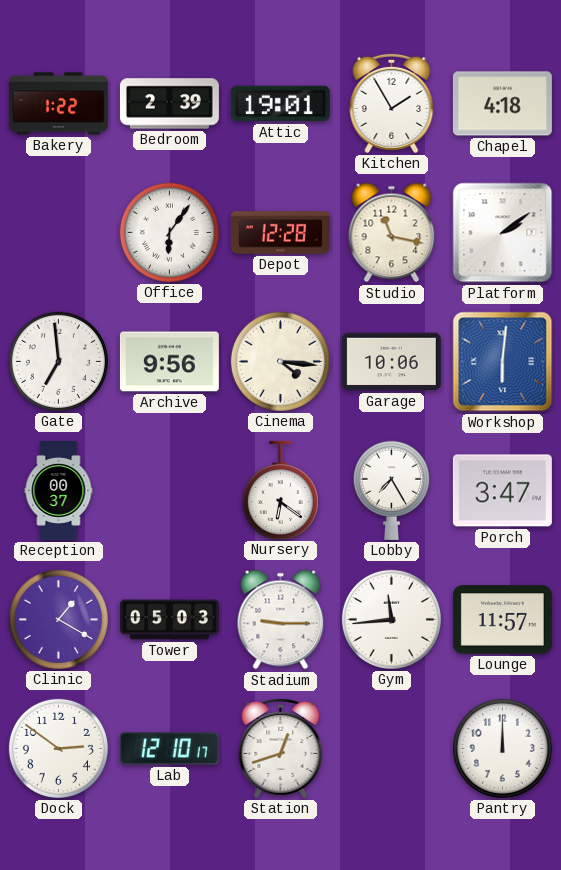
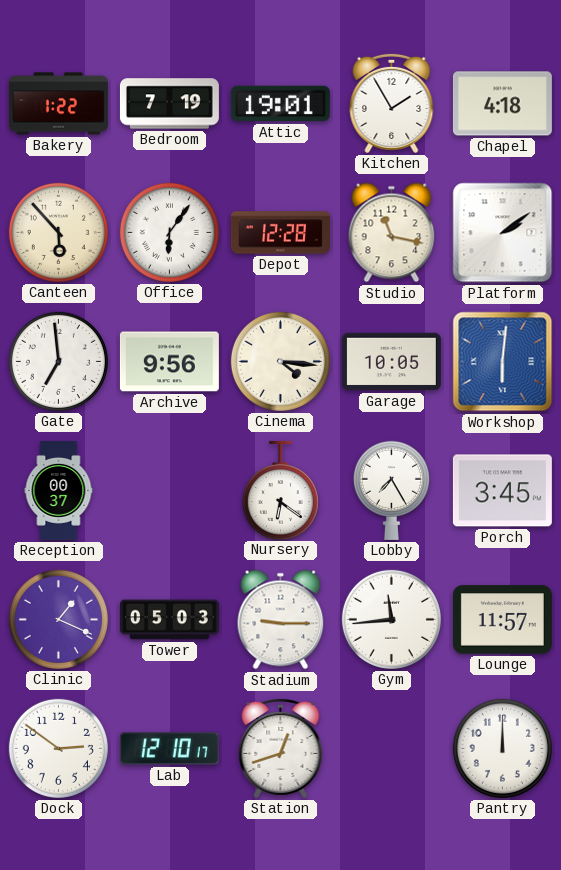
Bedroom: 2:39 -> 7:19 (169, 104)
Canteen: none -> 5:53 (58, 232)
Garage: 10:06 -> 10:05 (391, 362)
Porch: 3:47 -> 3:45 (502, 491)
Clinic: 1:20 -> 1:19 (58, 619)
